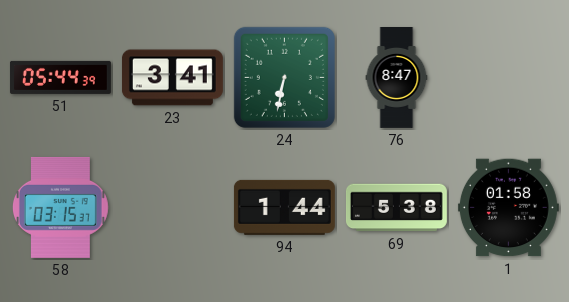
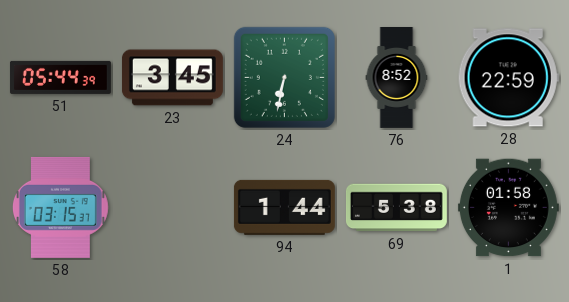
23: 3:41 -> 3:45 (172, 78)
76: 8:47 -> 8:52 (397, 78)
28: none -> 22:59 (508, 78)
